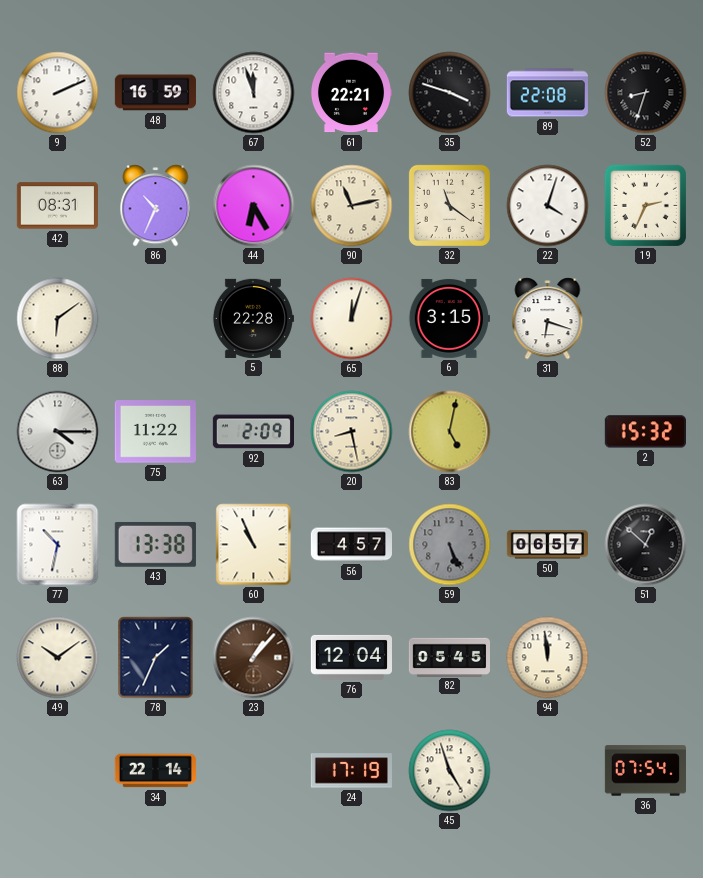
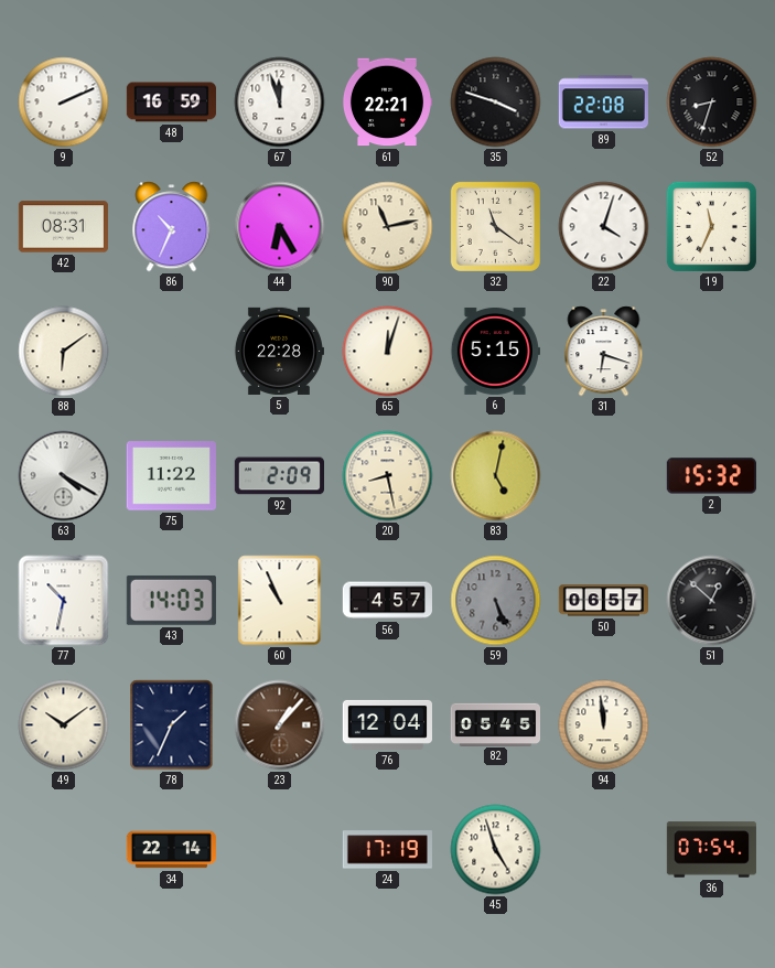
19: 2:34 -> 11:34 (711, 226)
6: 3:15 -> 5:15 (495, 351)
63: 4:15 -> 4:20 (64, 476)
43: 13:38 -> 14:03 (171, 600)
